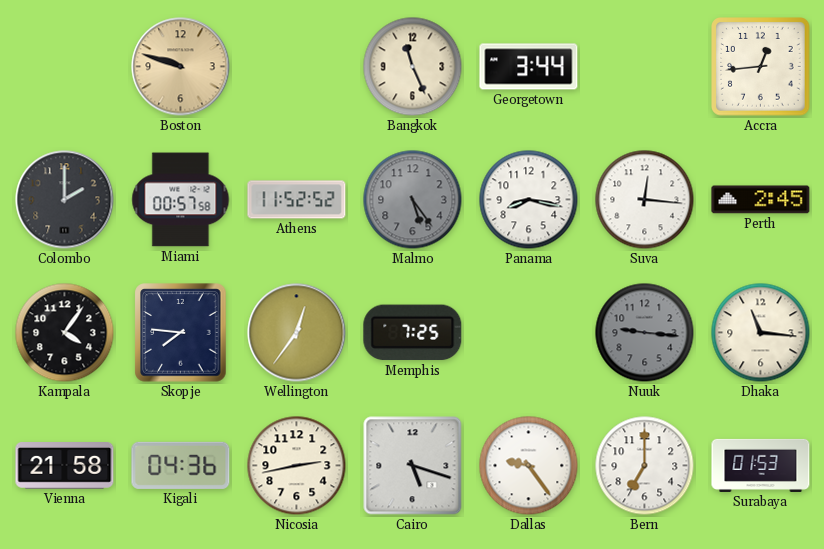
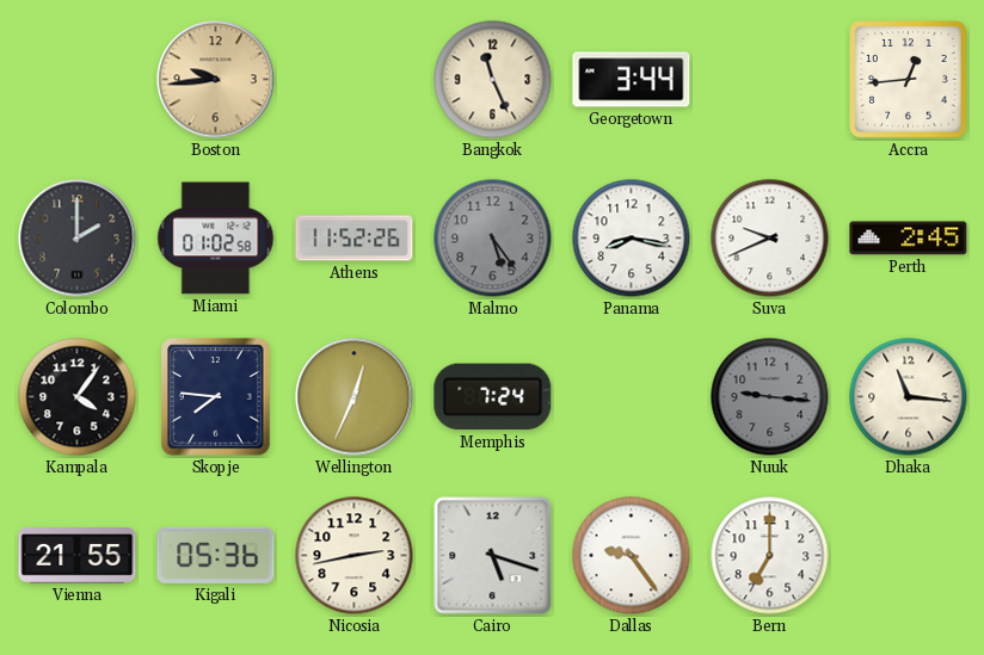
Boston: 9:48 -> 9:44 (216, 80)
Miami: 00:57 -> 01:02 (216, 239)
Athens: 11:52:52 -> 11:52:26 (355, 239)
Suva: 12:16 -> 9:41 (770, 239)
Wellington: 12:36 -> 12:34 (355, 397)
Memphis: 7:25 -> 7:24 (493, 397)
Vienna: 21:58 -> 21:55 (78, 556)
Kigali: 04:36 -> 05:36 (216, 555)
Surabaya: 01:53 -> none (761, 465)
